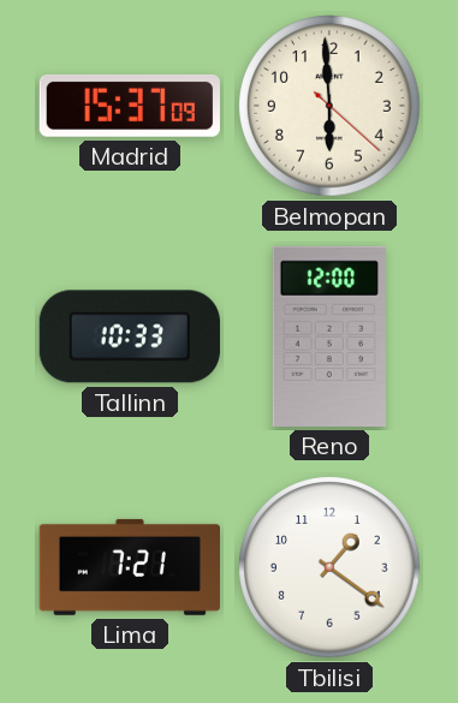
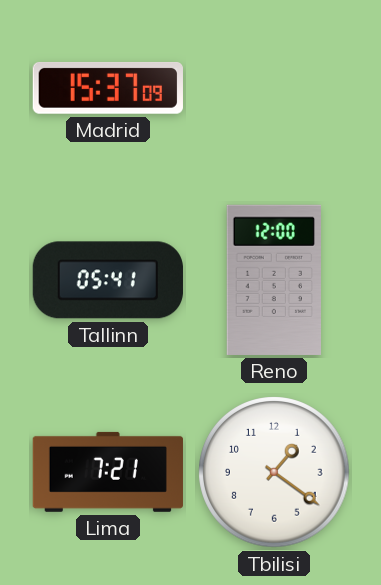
Belmopan: 5:59 -> none (329, 106)
Tallinn: 10:33 -> 05:41 (108, 280)
